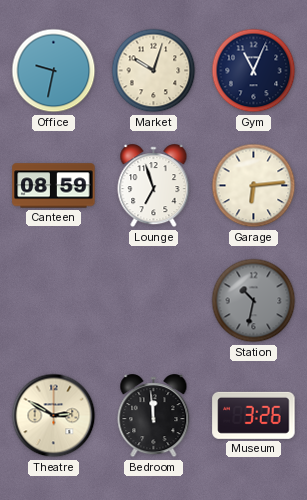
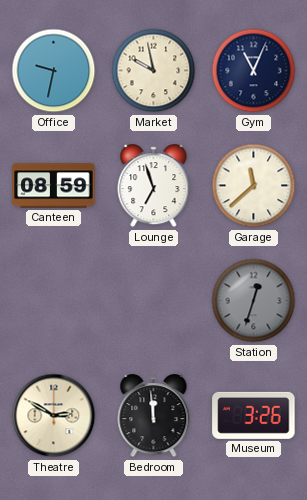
Market: 10:03 -> 9:58 (154, 71)
Garage: 6:14 -> 11:38 (254, 186)
Station: 10:32 -> 12:33 (254, 301)
